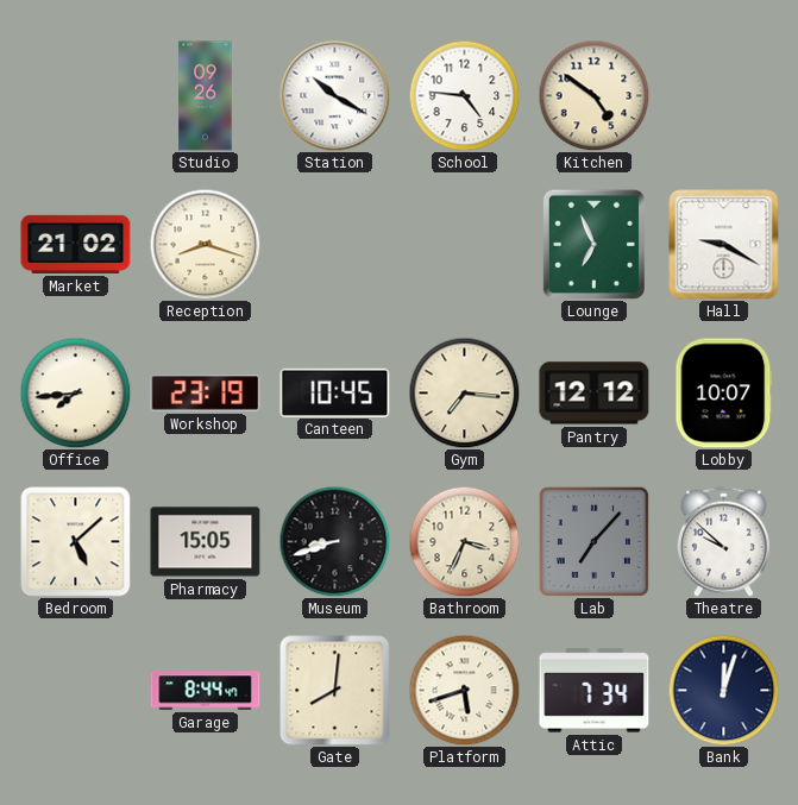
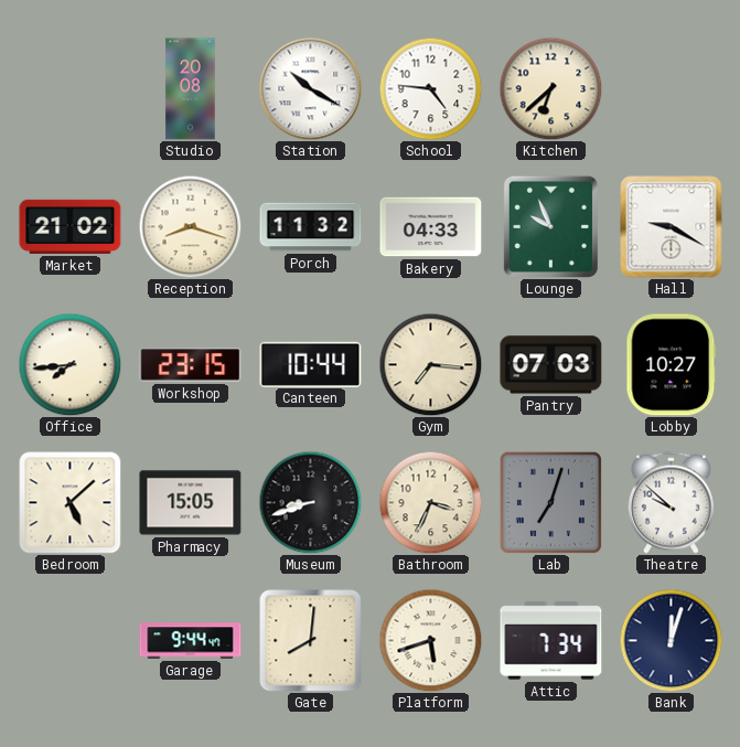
Studio: 09:26 -> 20:08 (191, 89)
Kitchen: 4:51 -> 6:38 (550, 88)
Porch: none -> 11:32 (311, 227)
Bakery: none -> 04:33 (431, 227)
Lounge: 6:56 -> 9:56 (550, 226)
Workshop: 23:19 -> 23:15 (191, 365)
Canteen: 10:45 -> 10:44 (311, 364)
Pantry: 12:12 -> 07:03 (551, 365)
Lobby: 10:07 -> 10:27 (672, 365)
Lab: 7:07 -> 7:03 (550, 502)
Garage: 8:44 -> 9:44 (191, 641)
